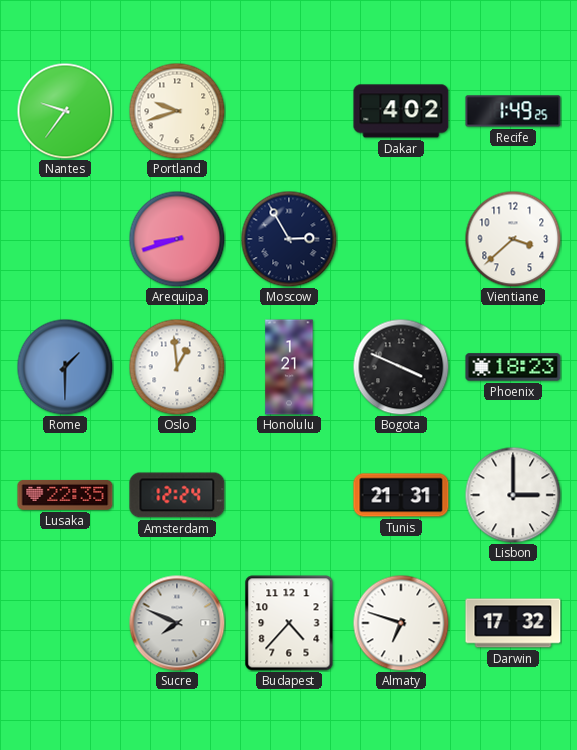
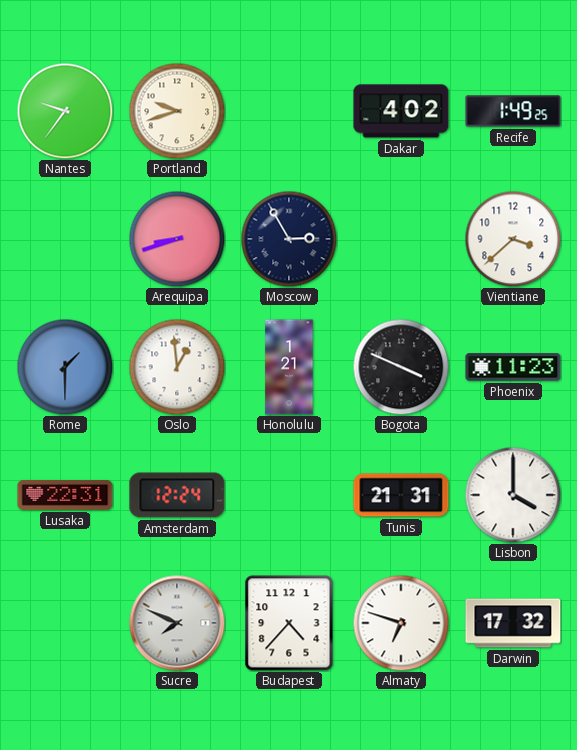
Phoenix: 18:23 -> 11:23 (513, 367)
Lusaka: 22:35 -> 22:31 (65, 495)
Lisbon: 3:00 -> 4:00 (513, 495)
